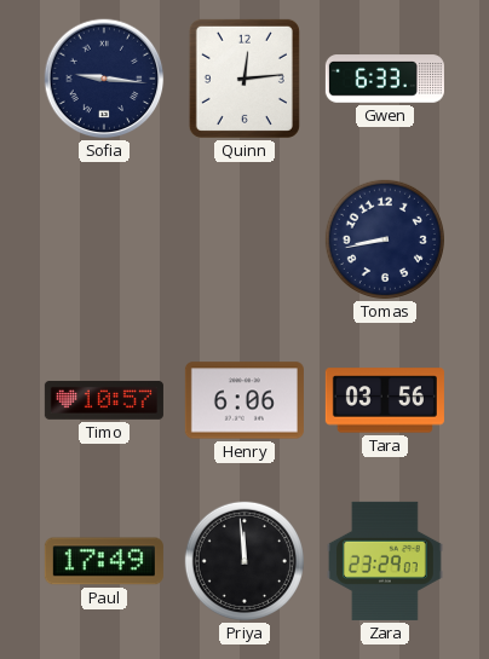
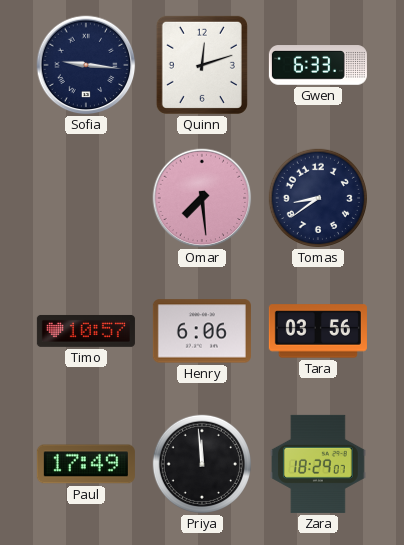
Quinn: 12:14 -> 12:12 (202, 65)
Omar: none -> 7:29 (202, 198)
Tomas: 8:43 -> 8:39 (318, 198)
Zara: 23:29 -> 18:29 (319, 464)
